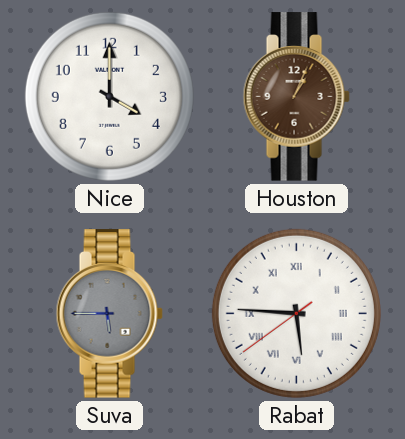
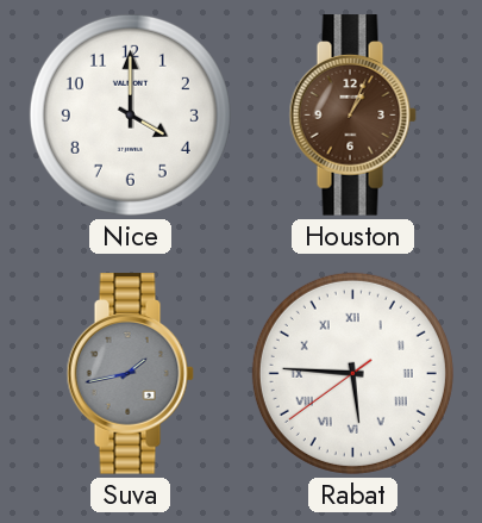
Suva: 5:45 -> 1:43 (130, 374)
